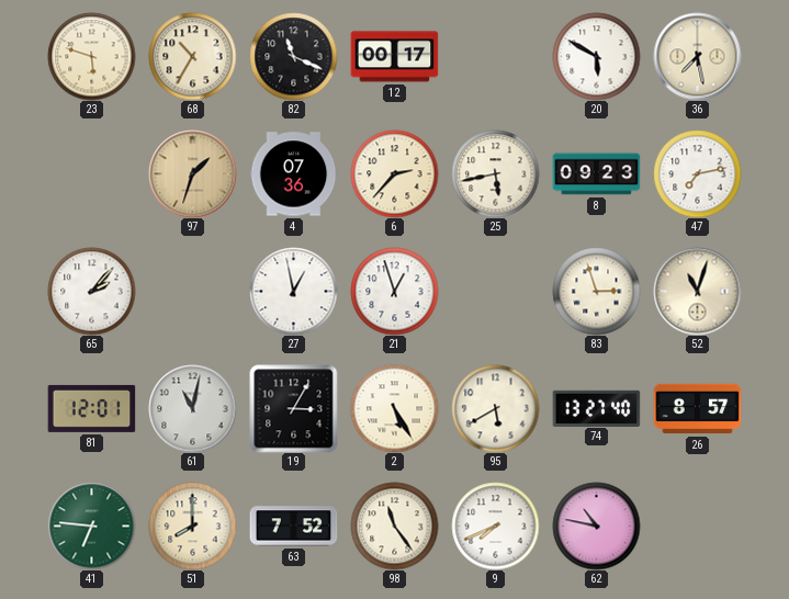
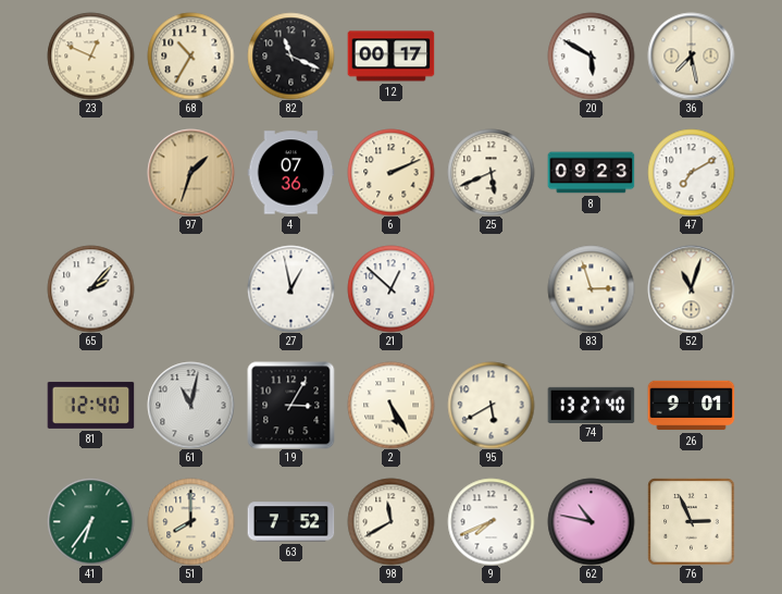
23: 5:48 -> 12:49 (90, 55)
6: 2:37 -> 2:11 (390, 172)
25: 5:43 -> 5:41 (491, 172)
47: 7:13 -> 7:10 (691, 172)
21: 12:57 -> 12:52 (390, 288)
81: 12:01 -> 12:40 (90, 405)
26: 8:57 -> 9:01 (691, 406)
41: 6:46 -> 6:36 (90, 521)
98: 11:24 -> 11:40 (390, 521)
76: none -> 2:56 (691, 521)
